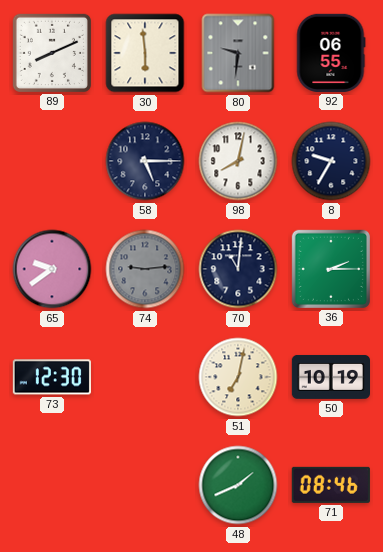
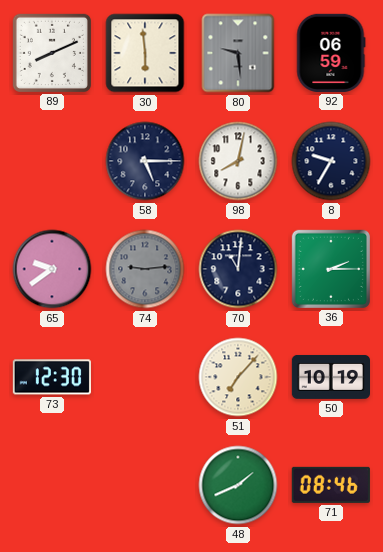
80: 9:31 -> 9:29 (238, 53)
92: 06:55 -> 06:59 (331, 53)
51: 7:02 -> 7:07 (238, 377)
